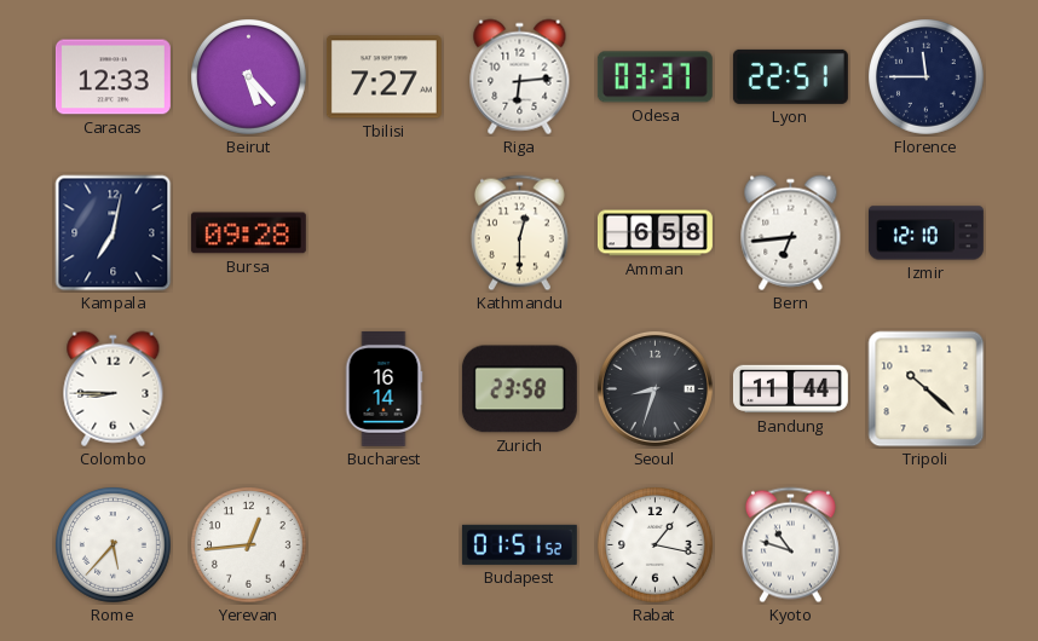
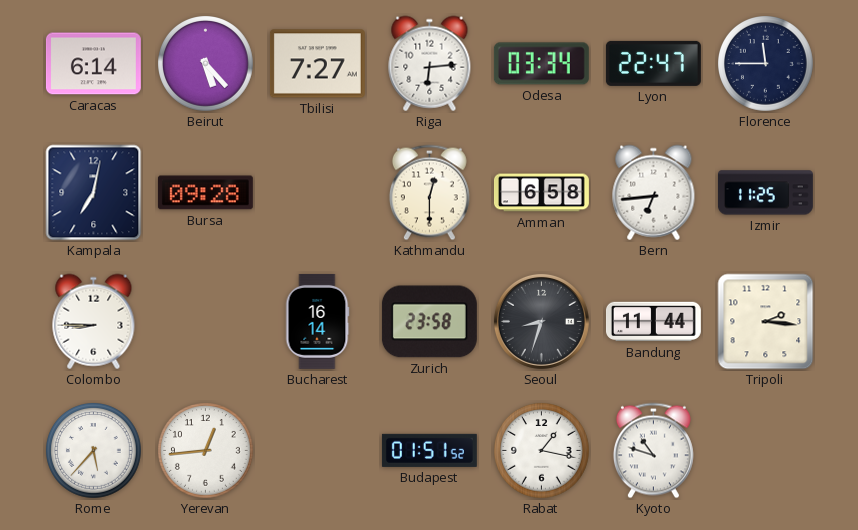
Caracas: 12:33 -> 6:14 (93, 64)
Odesa: 03:37 -> 03:34 (541, 64)
Lyon: 22:51 -> 22:47 (653, 63)
Izmir: 12:10 -> 11:25 (765, 193)
Tripoli: 10:22 -> 2:16 (766, 322)
